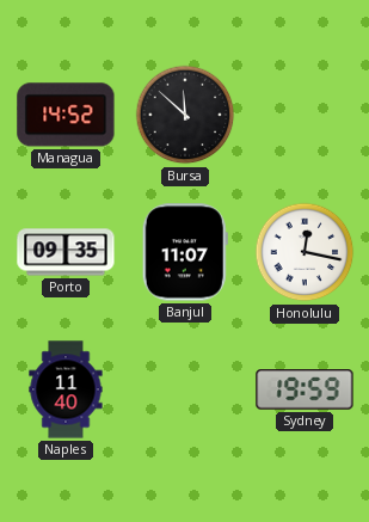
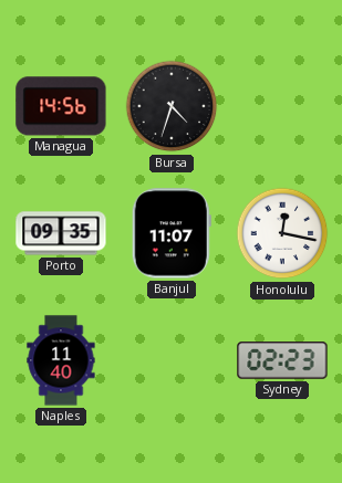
Managua: 14:52 -> 14:56 (61, 106)
Bursa: 11:52 -> 4:33 (172, 106)
Sydney: 19:59 -> 02:23 (282, 360)
